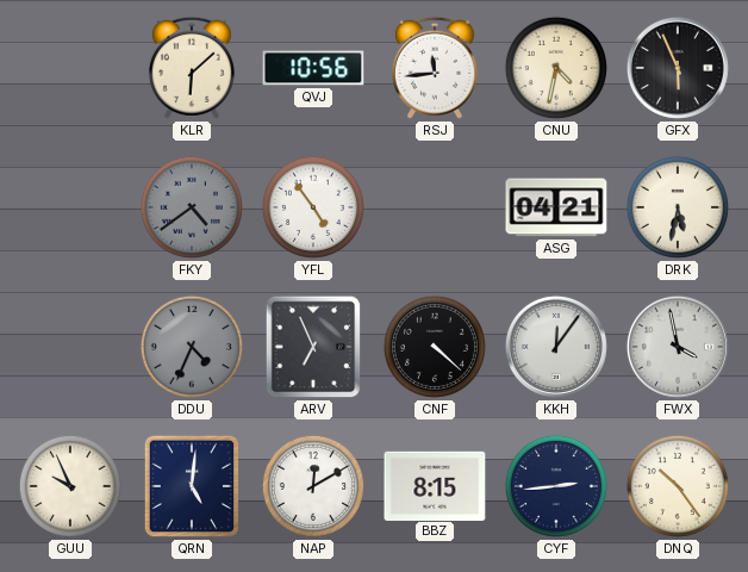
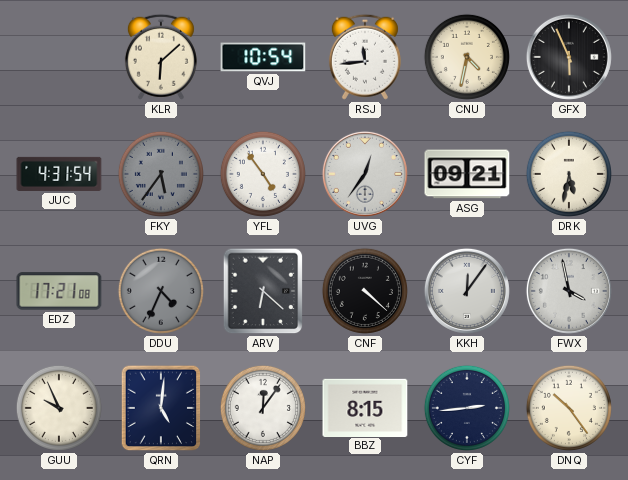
QVJ: 10:56 -> 10:54 (263, 57)
JUC: none -> 4:31 (59, 174)
FKY: 4:39 -> 5:36 (161, 174)
UVG: none -> 12:36 (365, 174)
ASG: 04:21 -> 09:21 (467, 174)
EDZ: none -> 17:21 (59, 291)
ARV: 6:56 -> 6:22 (263, 291)
NAP: 12:10 -> 12:06 (263, 408)
